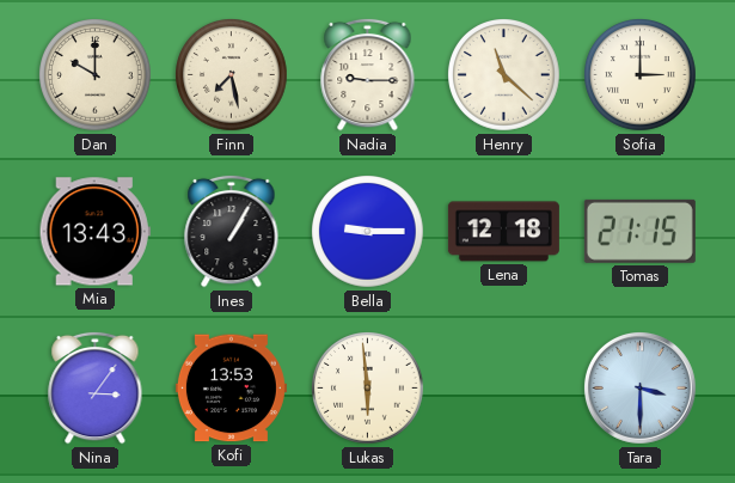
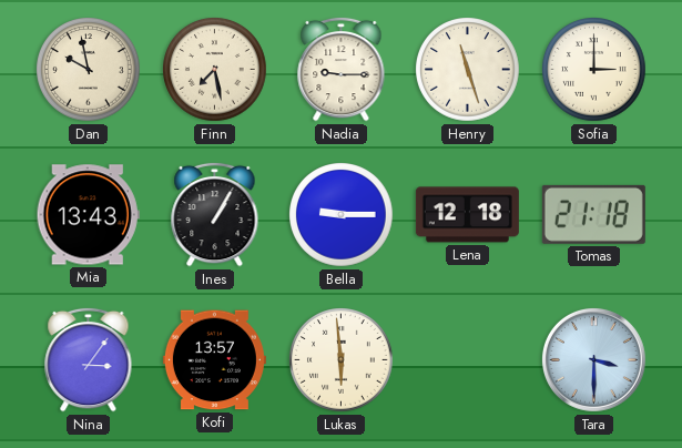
Dan: 10:00 -> 9:58 (89, 70)
Henry: 11:22 -> 11:27 (468, 70)
Tomas: 21:15 -> 21:18 (593, 214)
Kofi: 13:53 -> 13:57 (214, 360)
